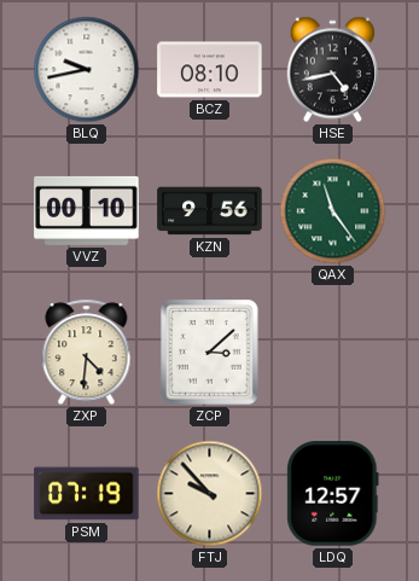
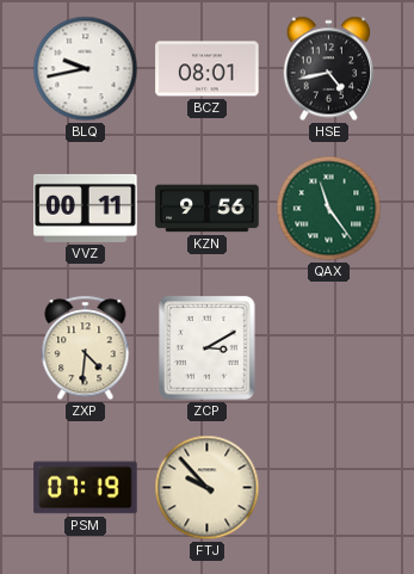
BCZ: 08:10 -> 08:01 (208, 69)
VVZ: 00:10 -> 00:11 (86, 208)
ZCP: 3:08 -> 3:10 (208, 348)
LDQ: 12:57 -> none (333, 494)
